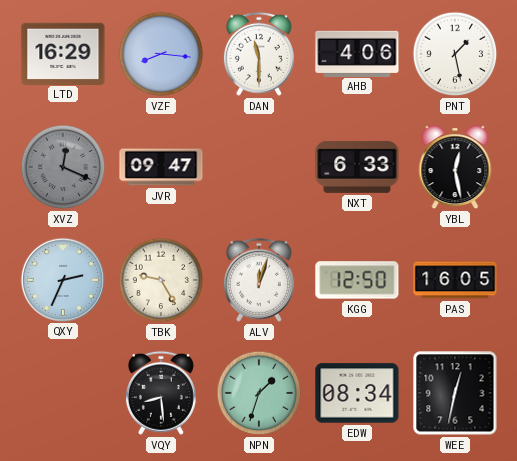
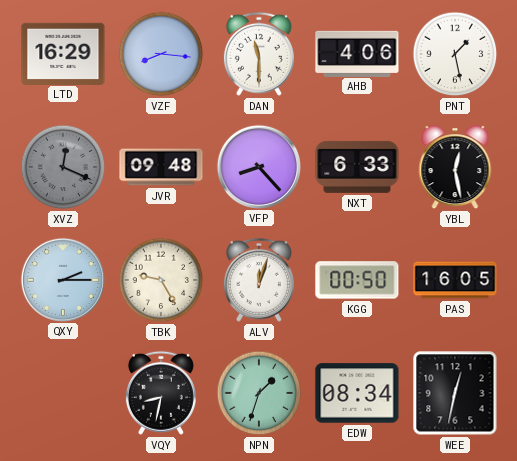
JVR: 09:47 -> 09:48 (161, 167)
VFP: none -> 8:23 (258, 166)
QXY: 2:34 -> 2:15 (62, 279)
KGG: 12:50 -> 00:50 (357, 280)
VQY: 8:29 -> 8:32 (161, 393)
